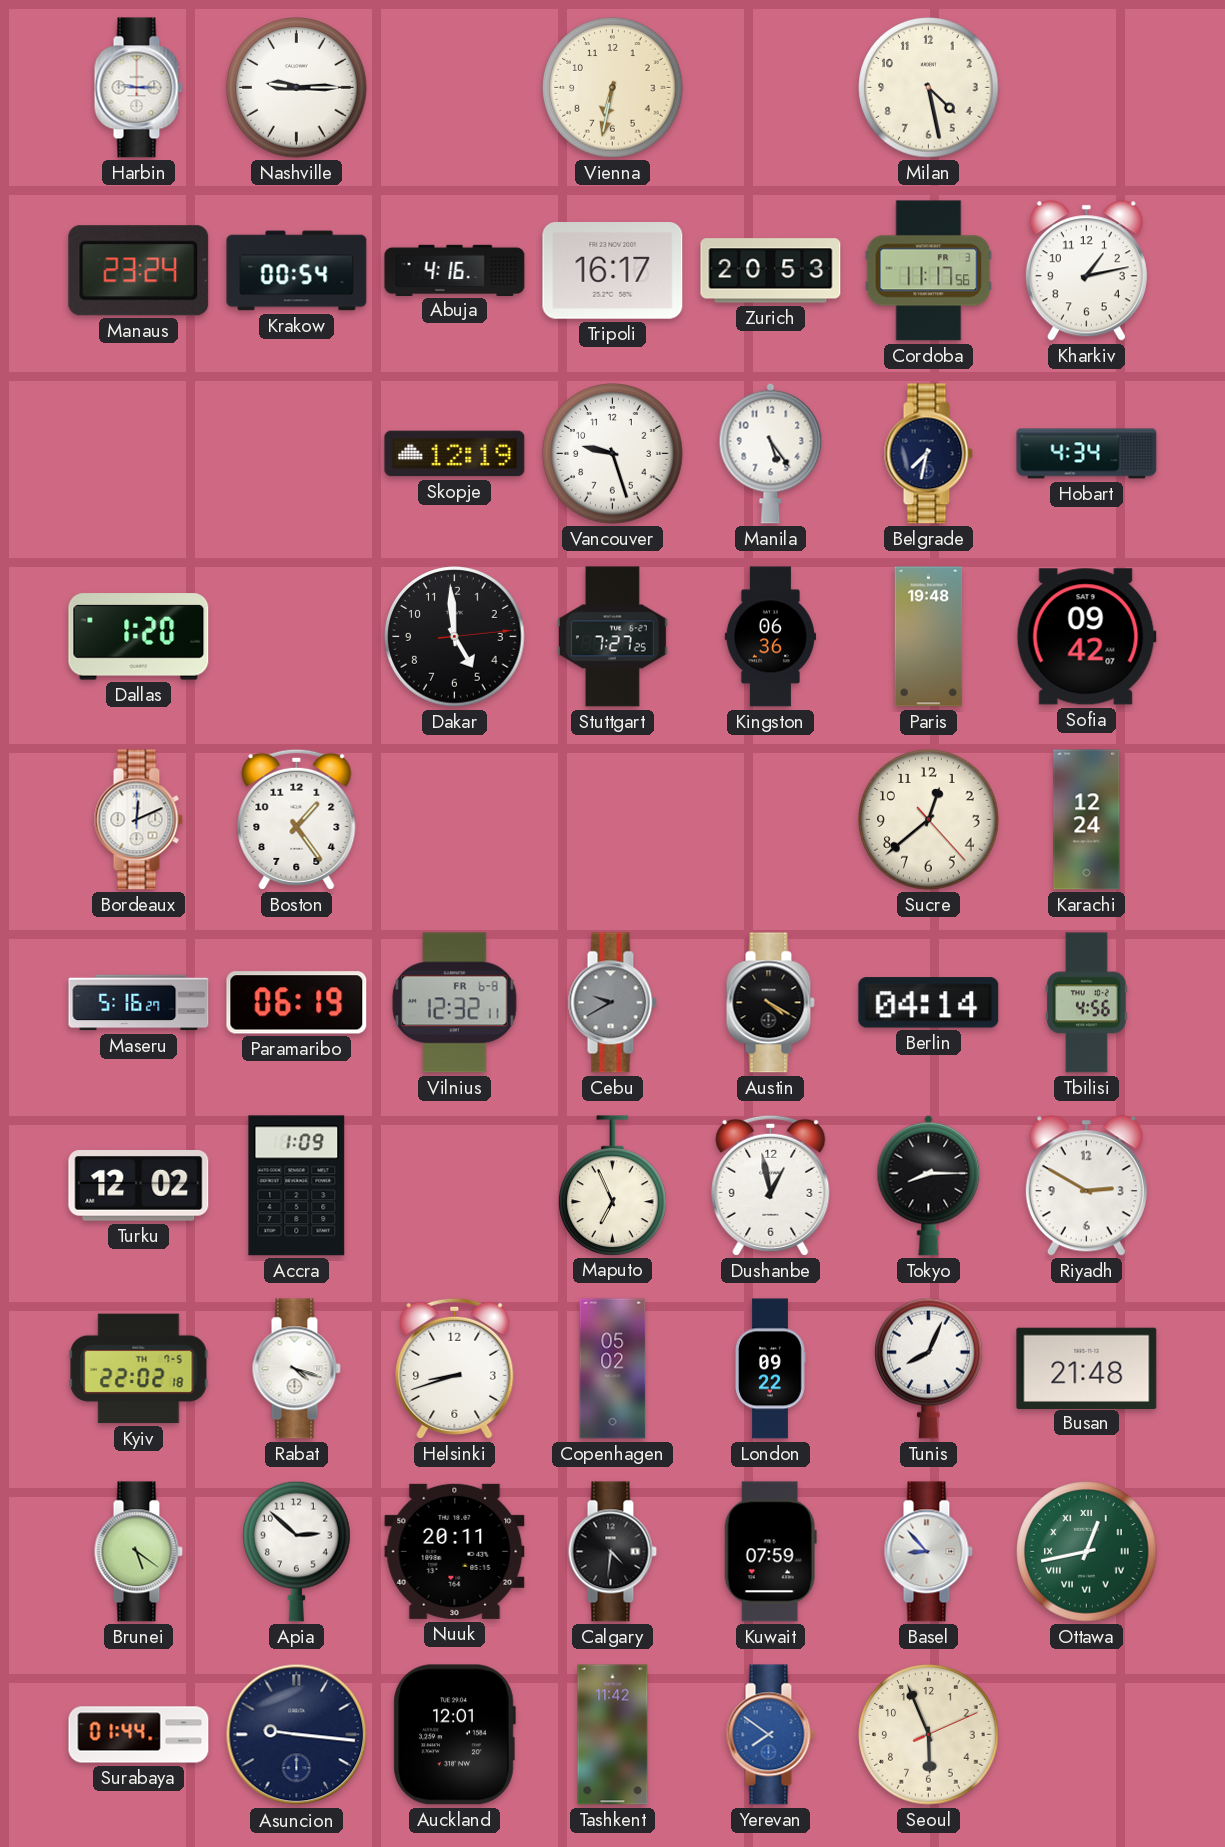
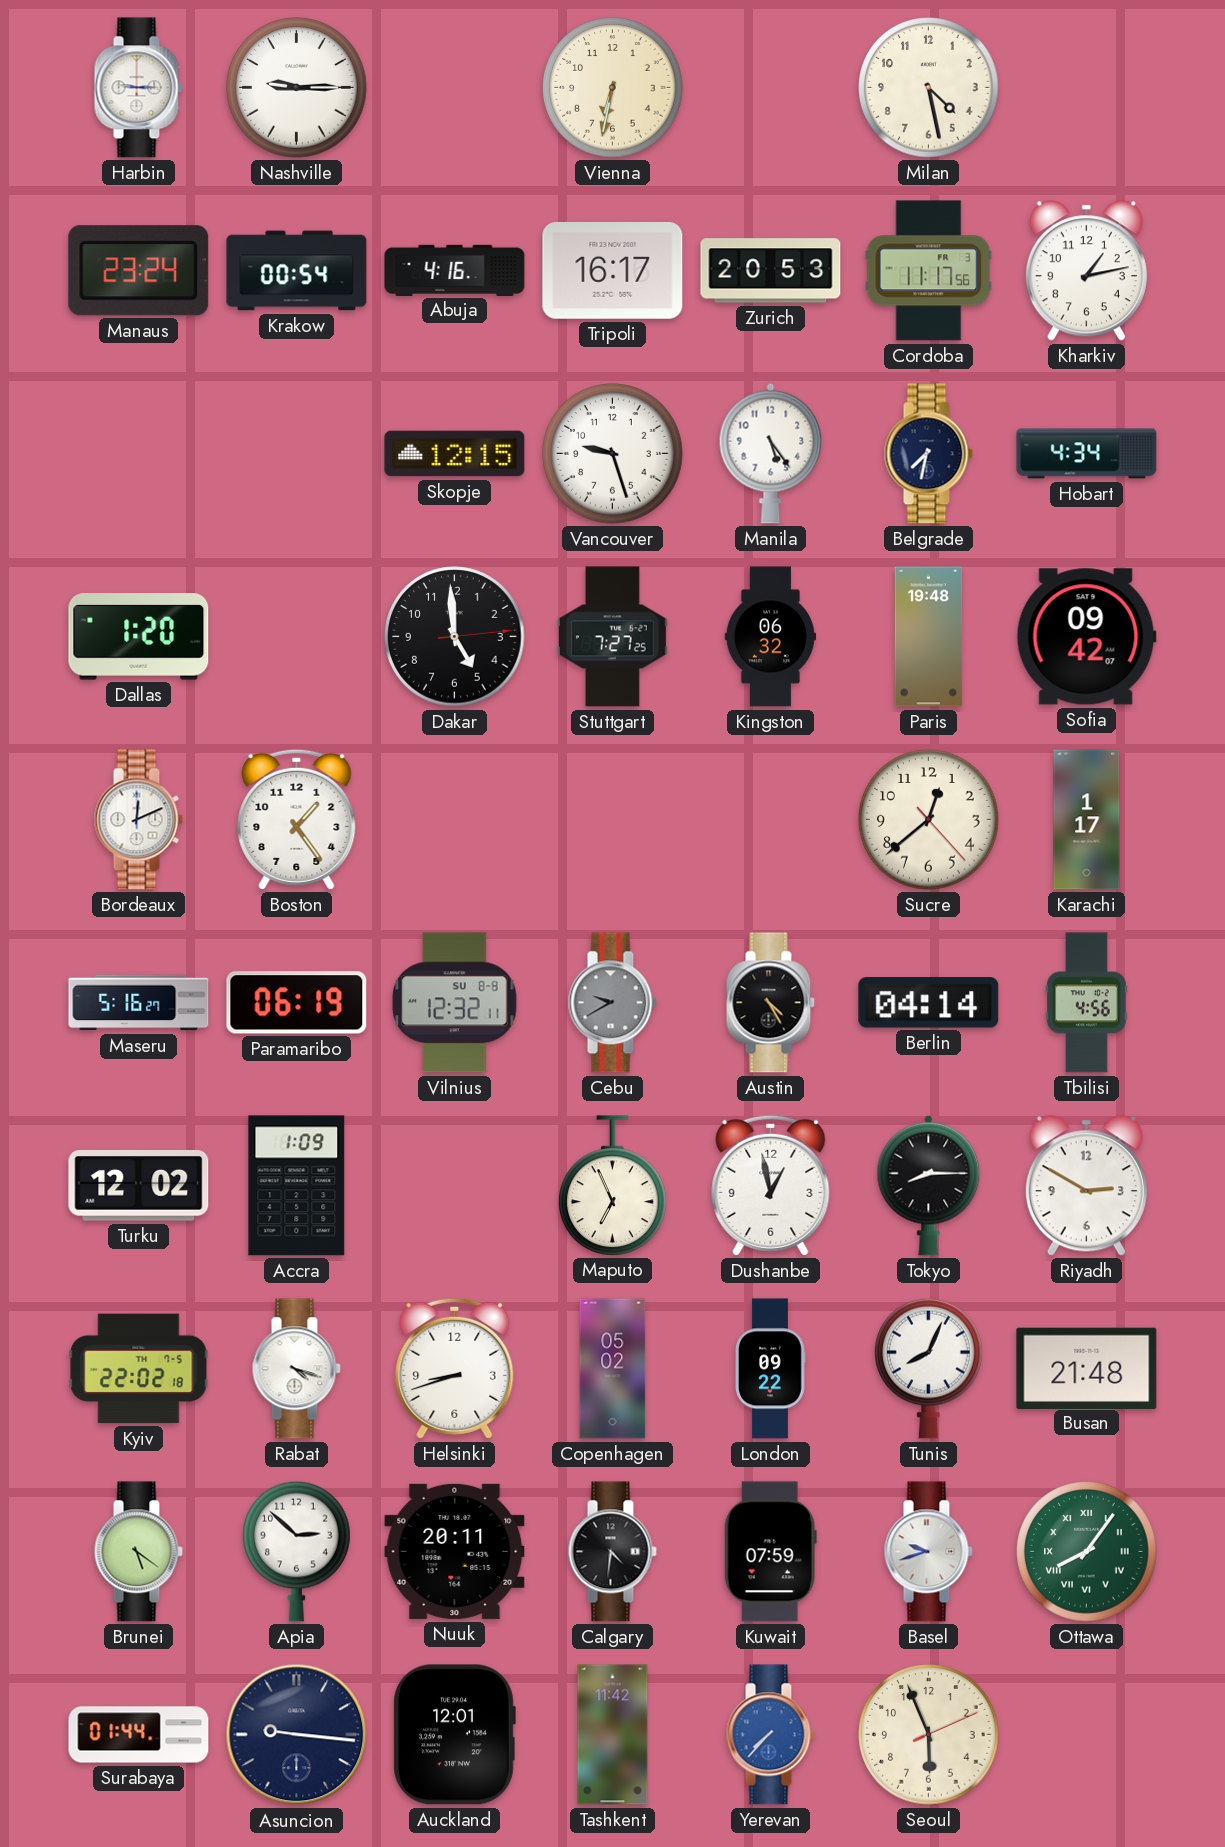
Skopje: 12:19 -> 12:15 (455, 454)
Kingston: 06:36 -> 06:32 (771, 637)
Karachi: 12:24 -> 1:17 (1087, 820)
Vilnius date: FR 6-8 -> SU 8-8 (455, 1003)
Austin: 4:20 -> 4:25 (770, 1003)
Basel: 8:53 -> 9:42 (928, 1552)
Ottawa: 12:43 -> 8:06 (1087, 1552)
Yerevan: 7:51 -> 7:37 (770, 1735)
